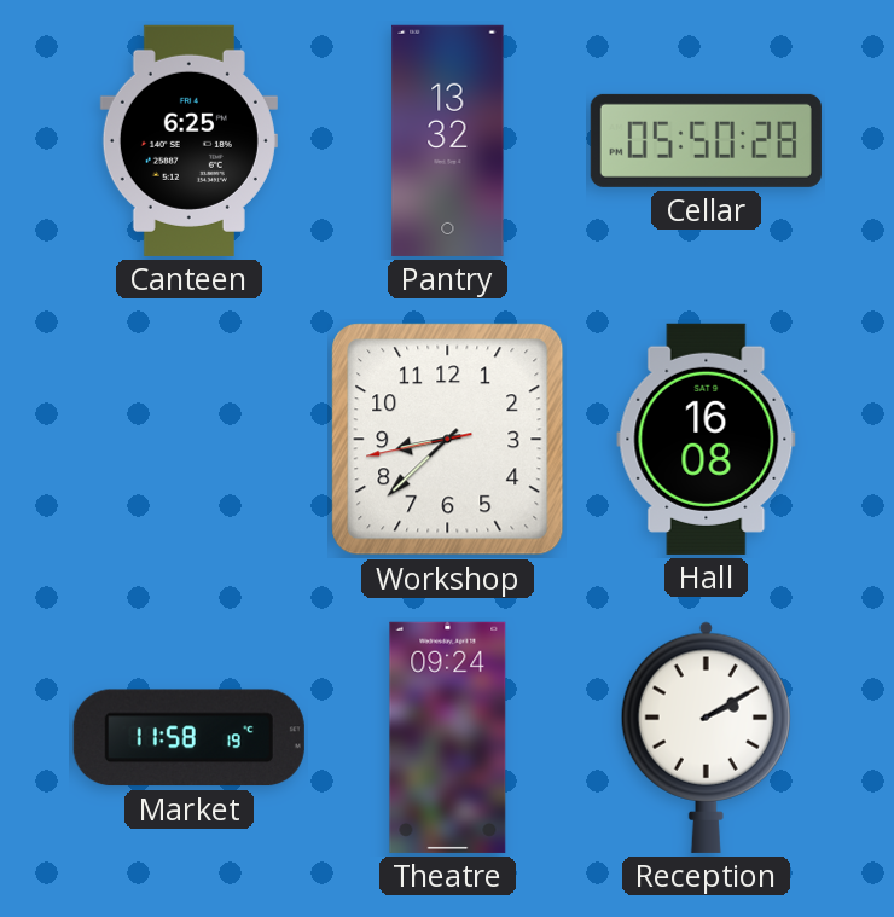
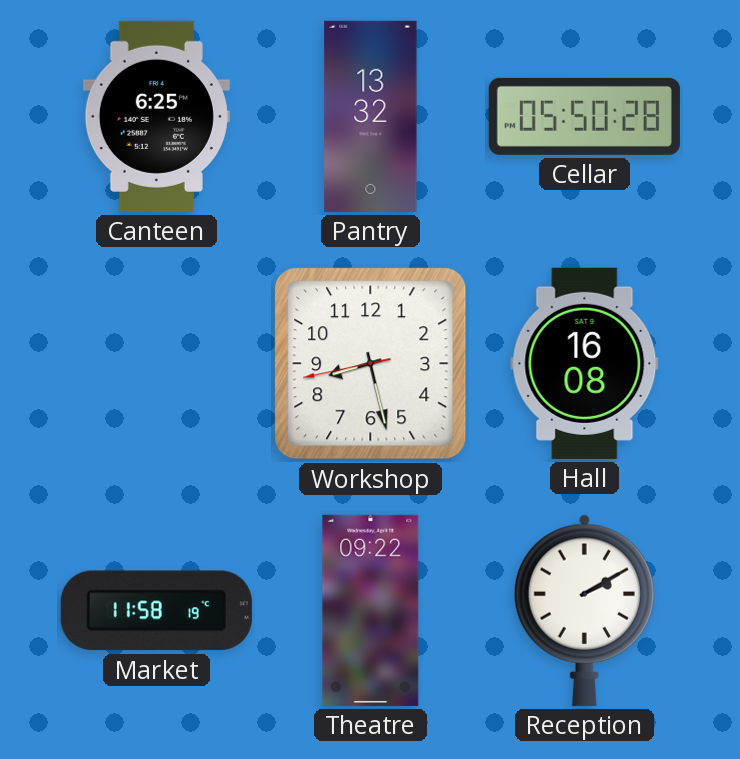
Workshop: 8:37 -> 8:27 (371, 364)
Theatre: 09:24 -> 09:22 (371, 610)
